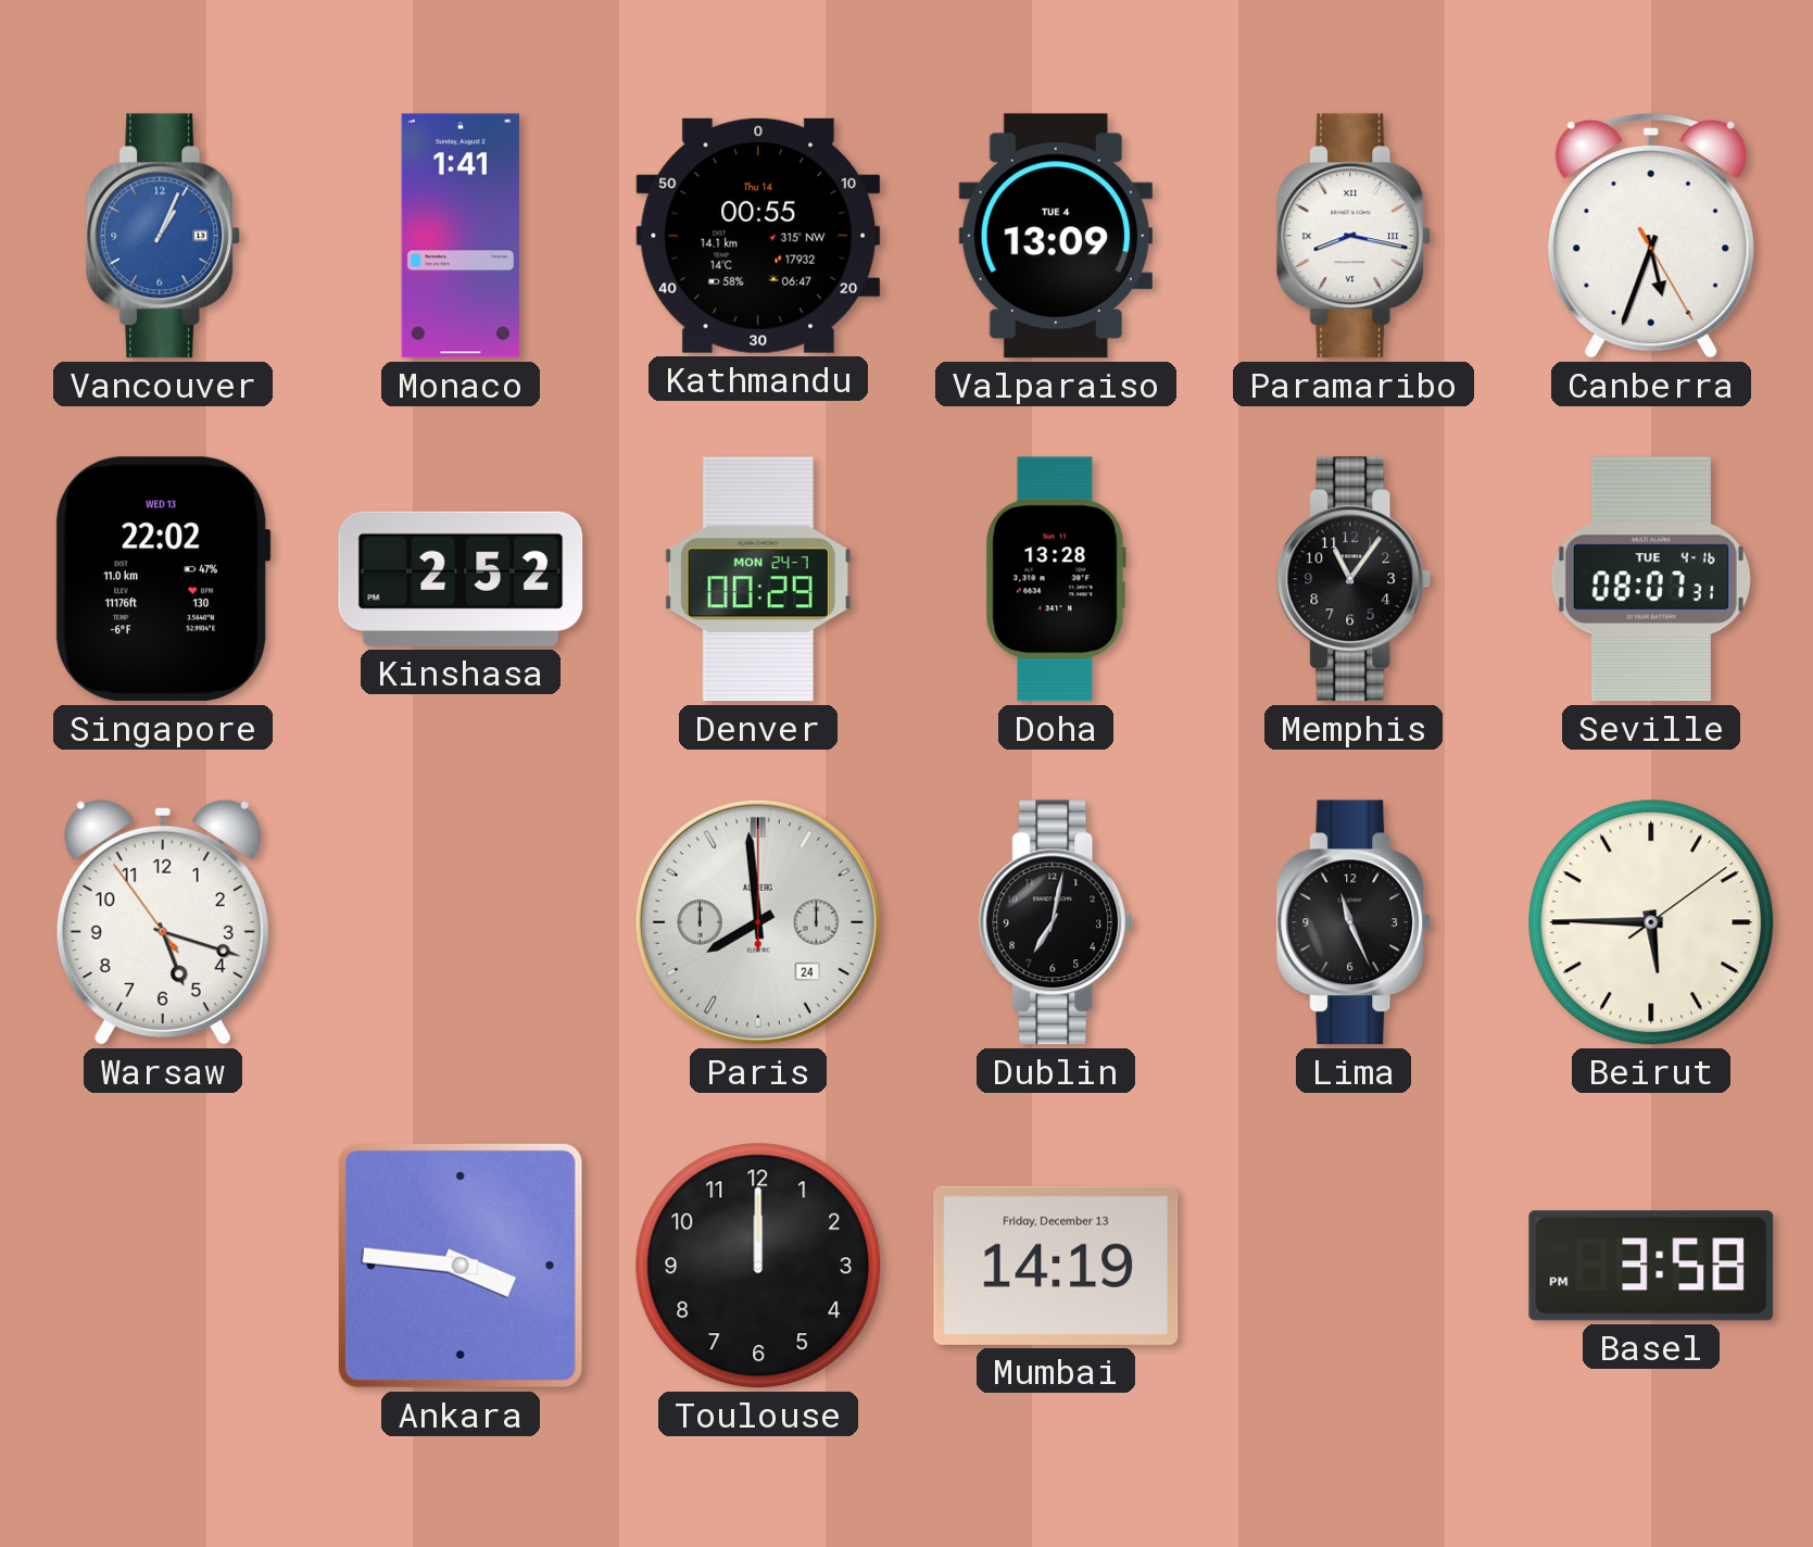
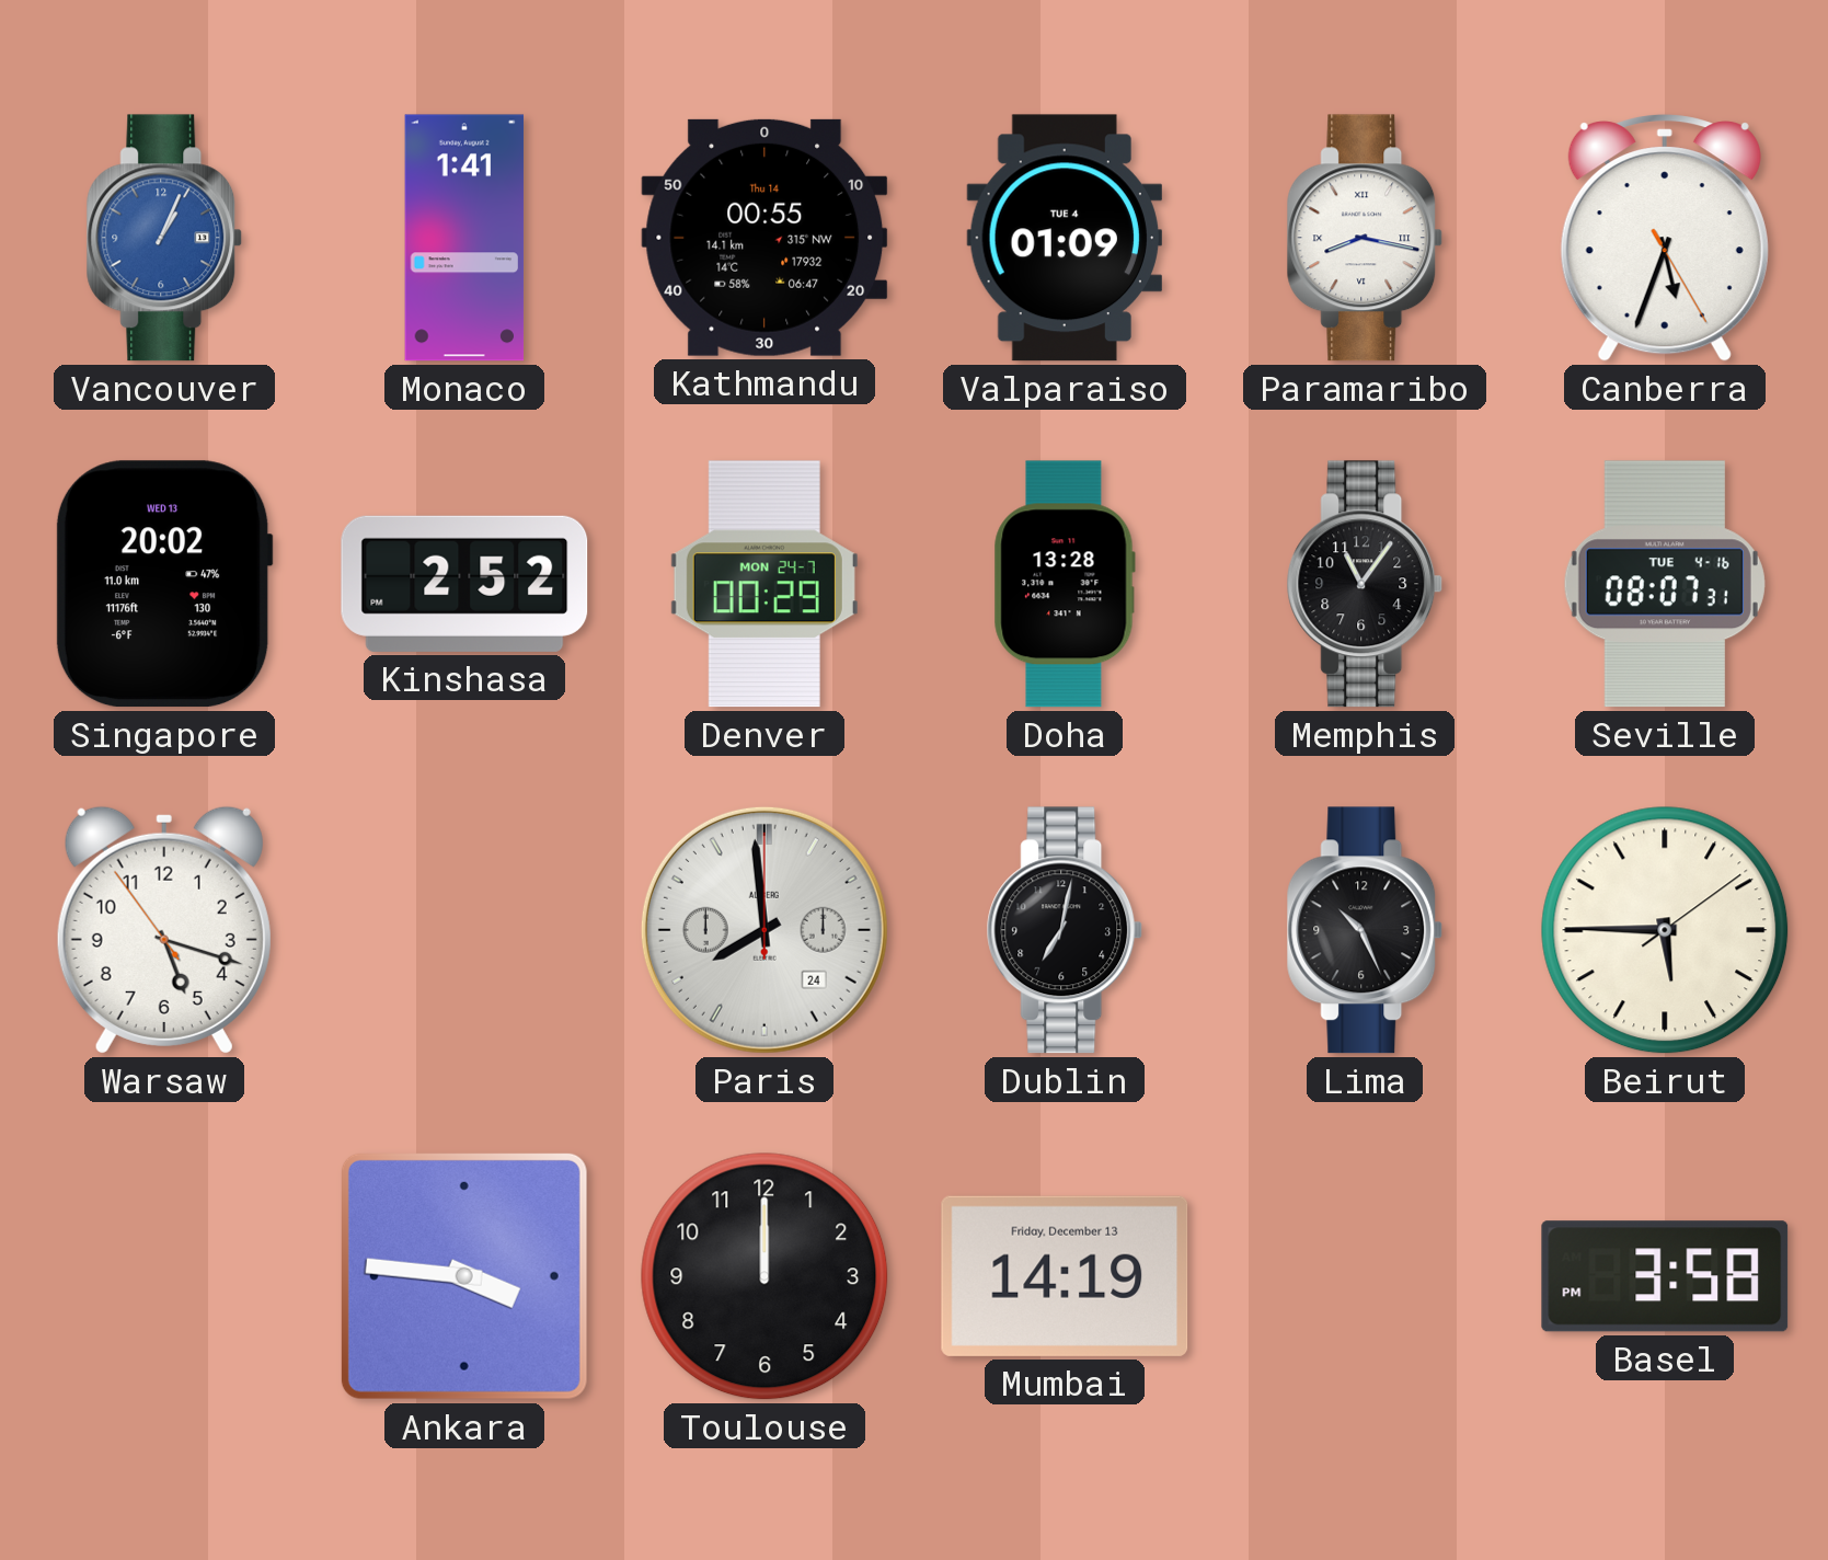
Valparaiso: 13:09 -> 01:09 (1064, 238)
Singapore: 22:02 -> 20:02 (164, 584)
Lima: 11:26 -> 10:26 (1365, 930)
